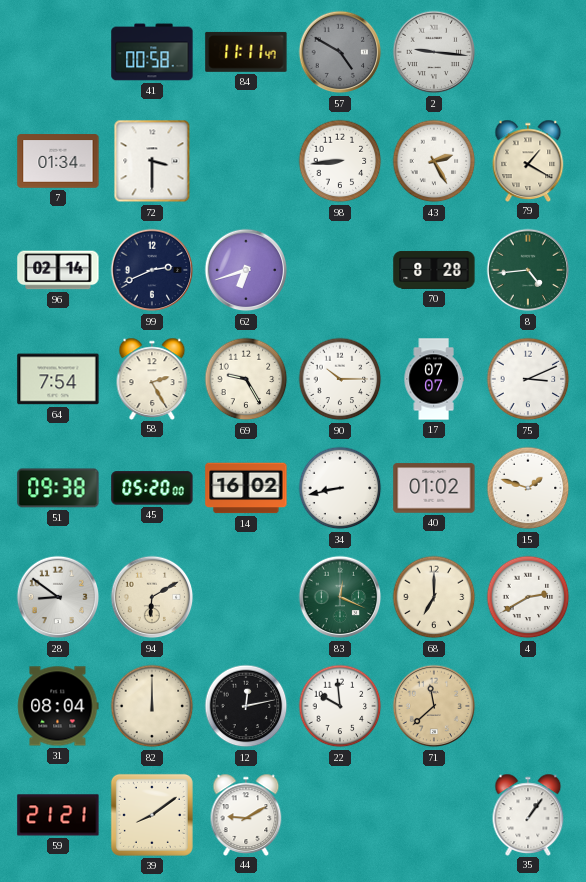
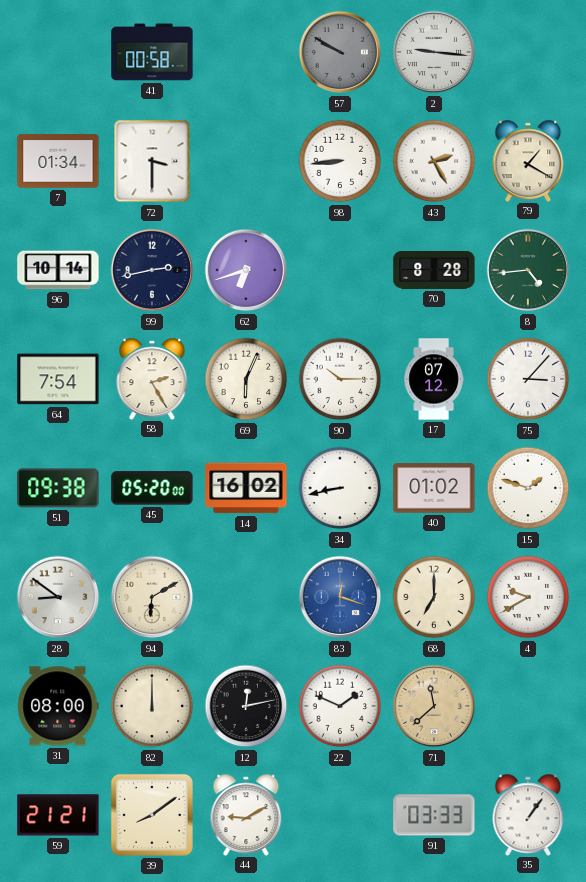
84: 11:11 -> none (246, 52)
57: 4:50 -> 9:50 (340, 52)
96: 02:14 -> 10:14 (58, 270)
99: 2:41 -> 2:43 (152, 270)
69: 9:25 -> 6:04 (246, 379)
17: 07:07 -> 07:12 (434, 379)
75: 3:11 -> 3:07 (528, 379)
83: 12:19 -> 12:18 (340, 597)
83 dial: green -> blue (340, 597)
4: 2:40 -> 9:40 (528, 597)
31: 08:04 -> 08:00 (58, 706)
22: 9:59 -> 1:49 (340, 706)
91: none -> 03:33 (434, 815)
